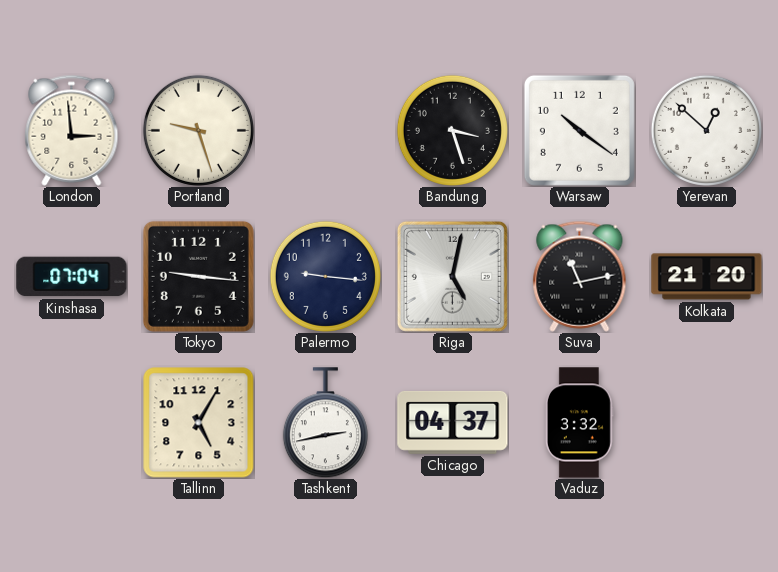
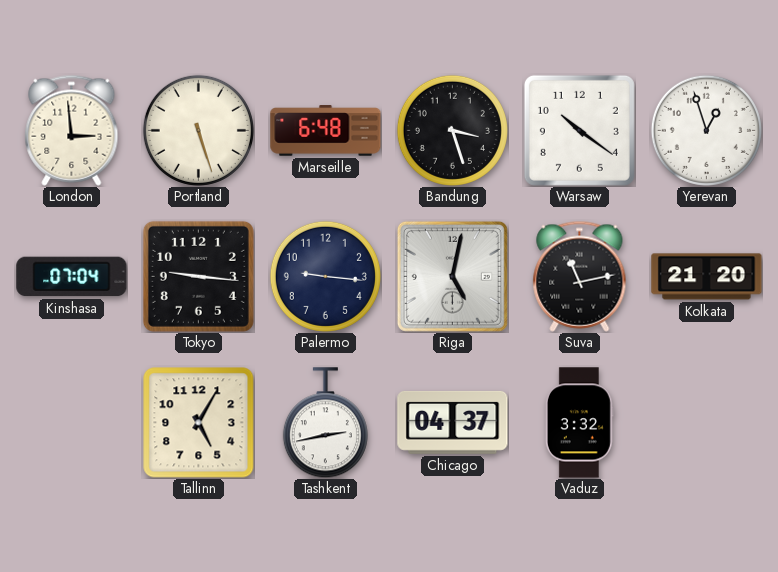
Portland: 9:27 -> 5:27 (198, 130)
Marseille: none -> 6:48 (326, 131)
Yerevan: 12:52 -> 12:57 (706, 130)
